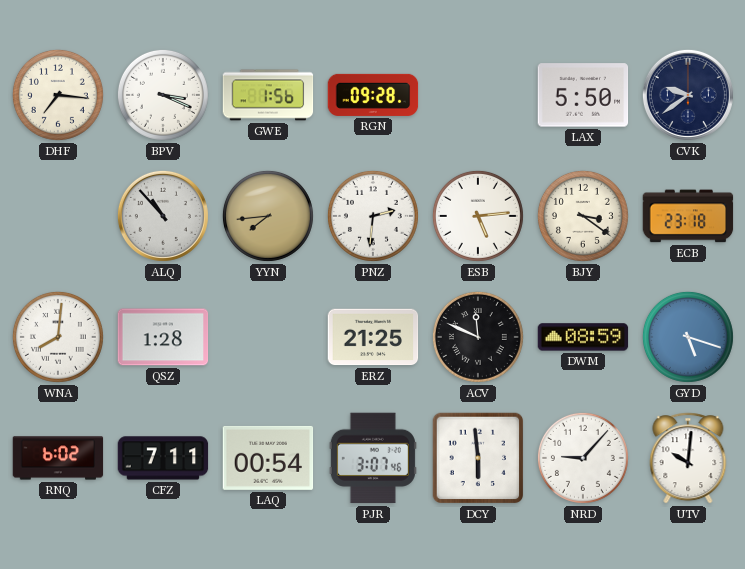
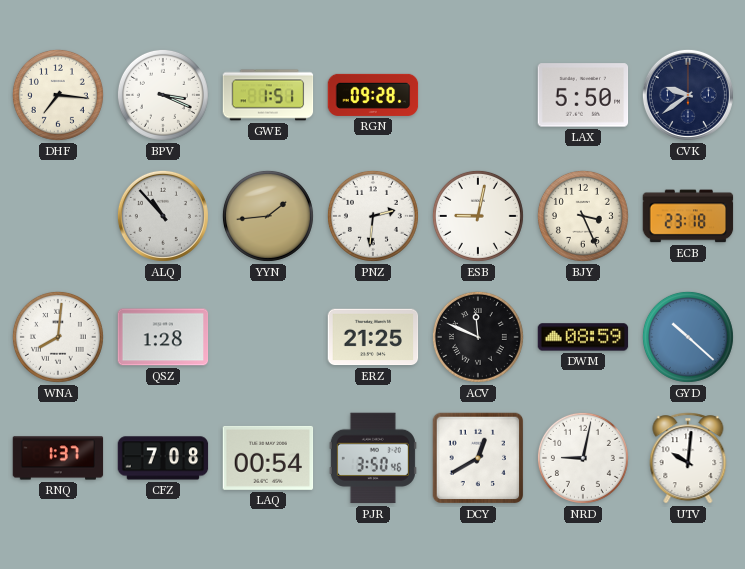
GWE: 1:56 -> 1:51 (268, 95)
YYN: 7:44 -> 1:44 (268, 216)
ESB: 5:14 -> 9:02 (478, 216)
BJY: 3:21 -> 3:26 (583, 216)
GYD: 5:18 -> 10:22 (688, 337)
RNQ: 6:02 -> 1:37 (58, 458)
CFZ: 7:11 -> 7:08 (163, 458)
PJR: 3:07 -> 3:50 (373, 458)
DCY: 5:59 -> 12:40 (478, 458)
NRD: 9:07 -> 9:02 (583, 458)
